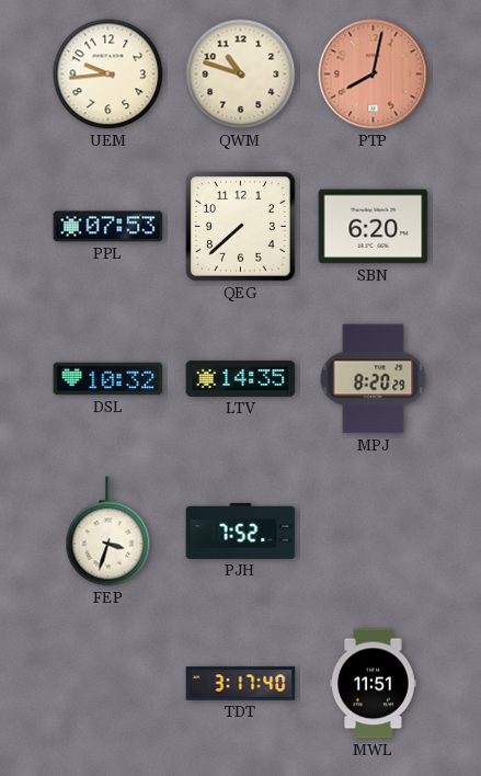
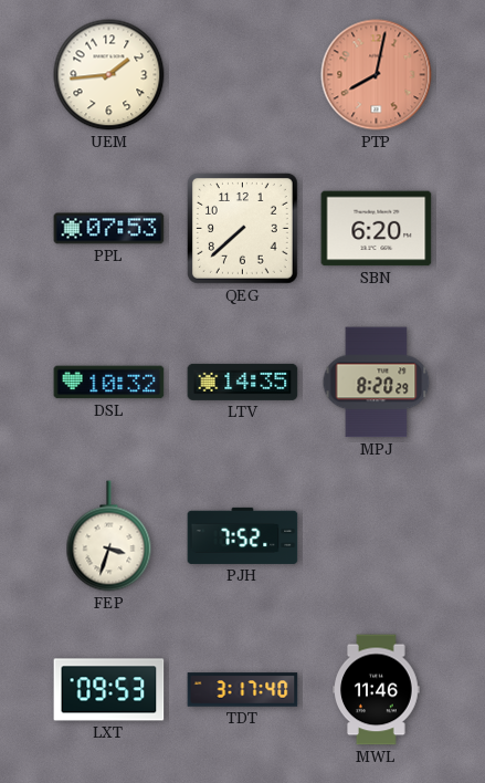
UEM: 9:44 -> 1:44 (109, 75)
QWM: 10:48 -> none (241, 75)
LXT: none -> 09:53 (109, 690)
MWL: 11:51 -> 11:46 (377, 690)
